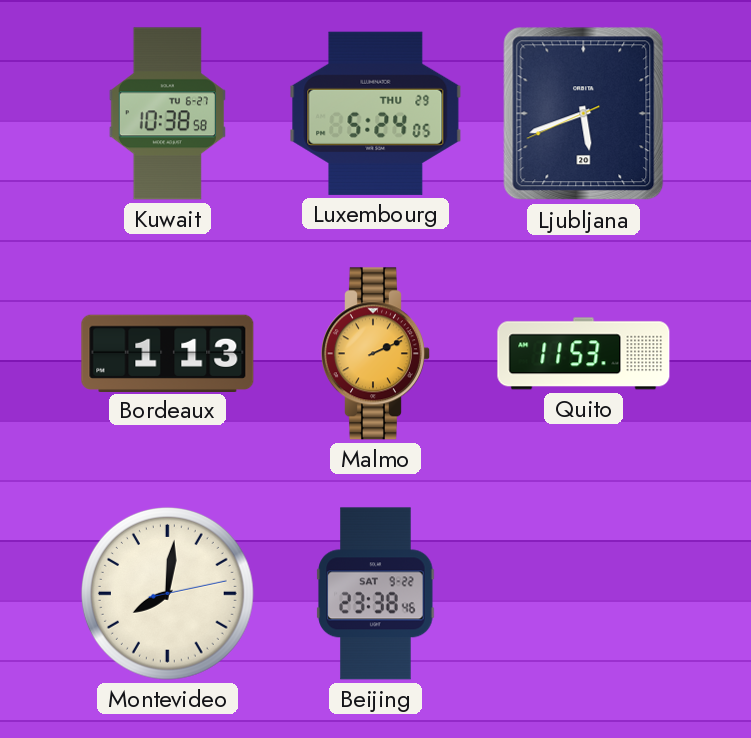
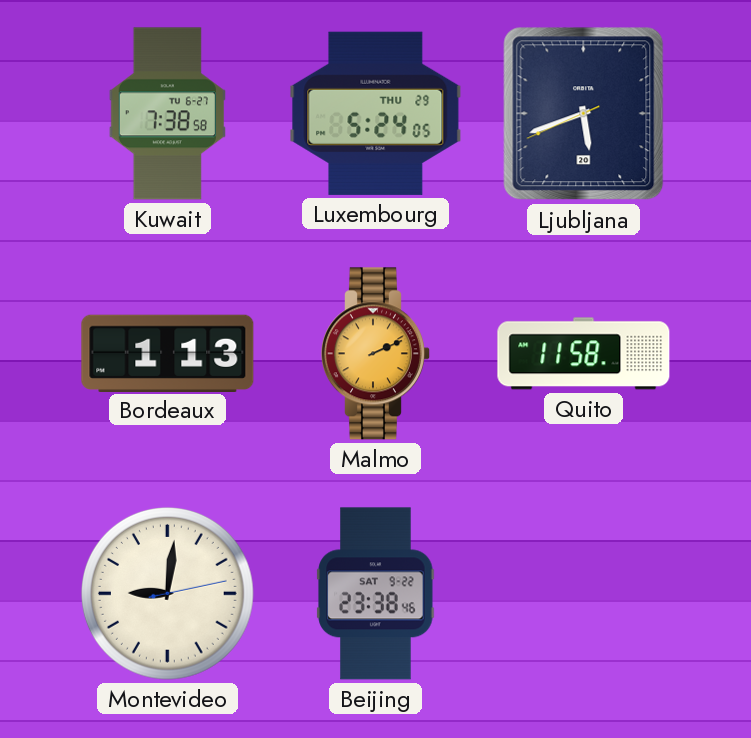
Kuwait: 10:38 -> 7:38 (167, 114)
Quito: 11:53 -> 11:58 (584, 354)
Montevideo: 8:01 -> 9:01 (167, 593)
